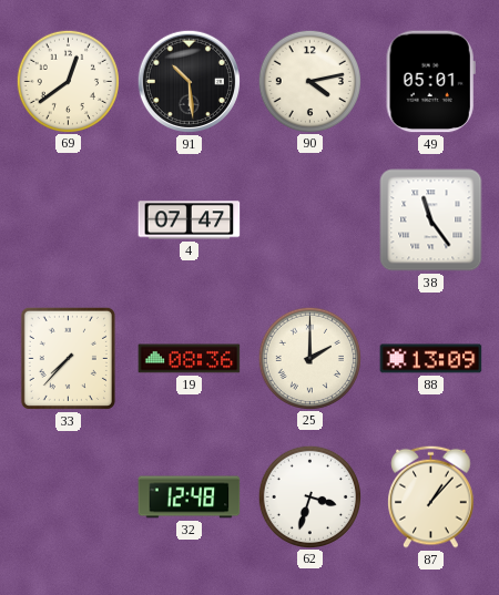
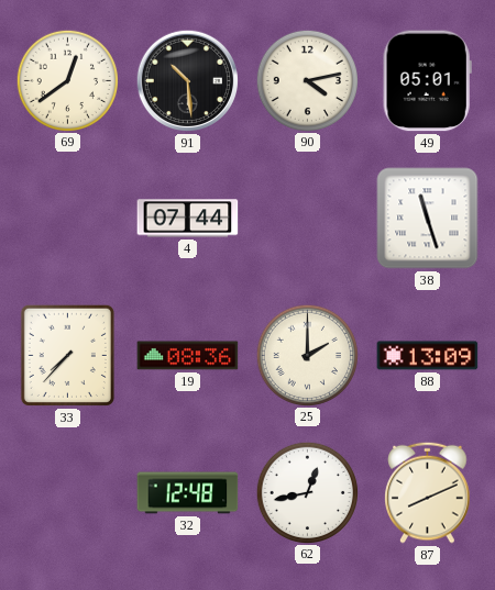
4: 07:47 -> 07:44 (188, 219)
38: 11:24 -> 11:27 (428, 219)
62: 3:33 -> 12:43 (307, 492)
87: 1:07 -> 8:11 (428, 492)
